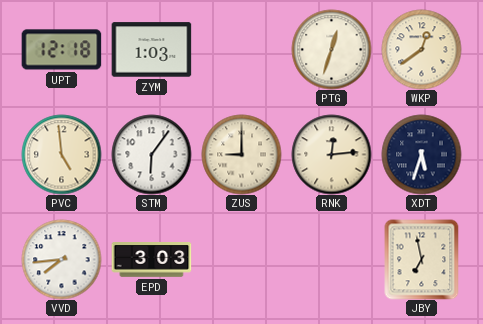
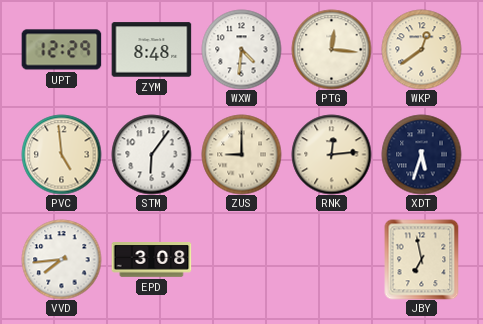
UPT: 12:18 -> 12:29 (61, 50)
ZYM: 1:03 -> 8:48 (151, 50)
WXW: none -> 4:31 (241, 49)
PTG: 12:33 -> 12:16 (331, 49)
EPD: 3:03 -> 3:08 (151, 260)
